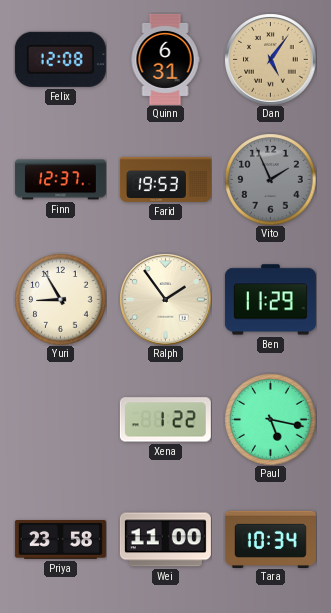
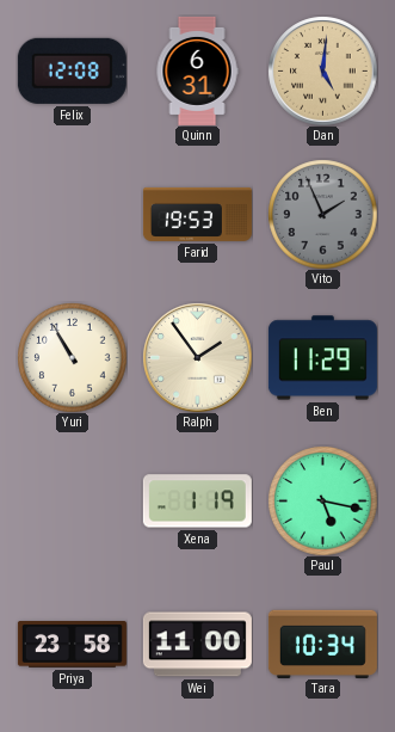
Dan: 5:06 -> 5:01 (322, 70)
Finn: 12:37 -> none (60, 180)
Yuri: 8:55 -> 10:55 (72, 357)
Xena: 1:22 -> 1:19 (197, 502)
